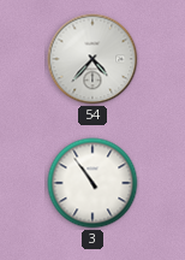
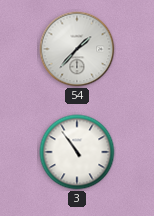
54: 4:37 -> 1:37 (77, 49)
